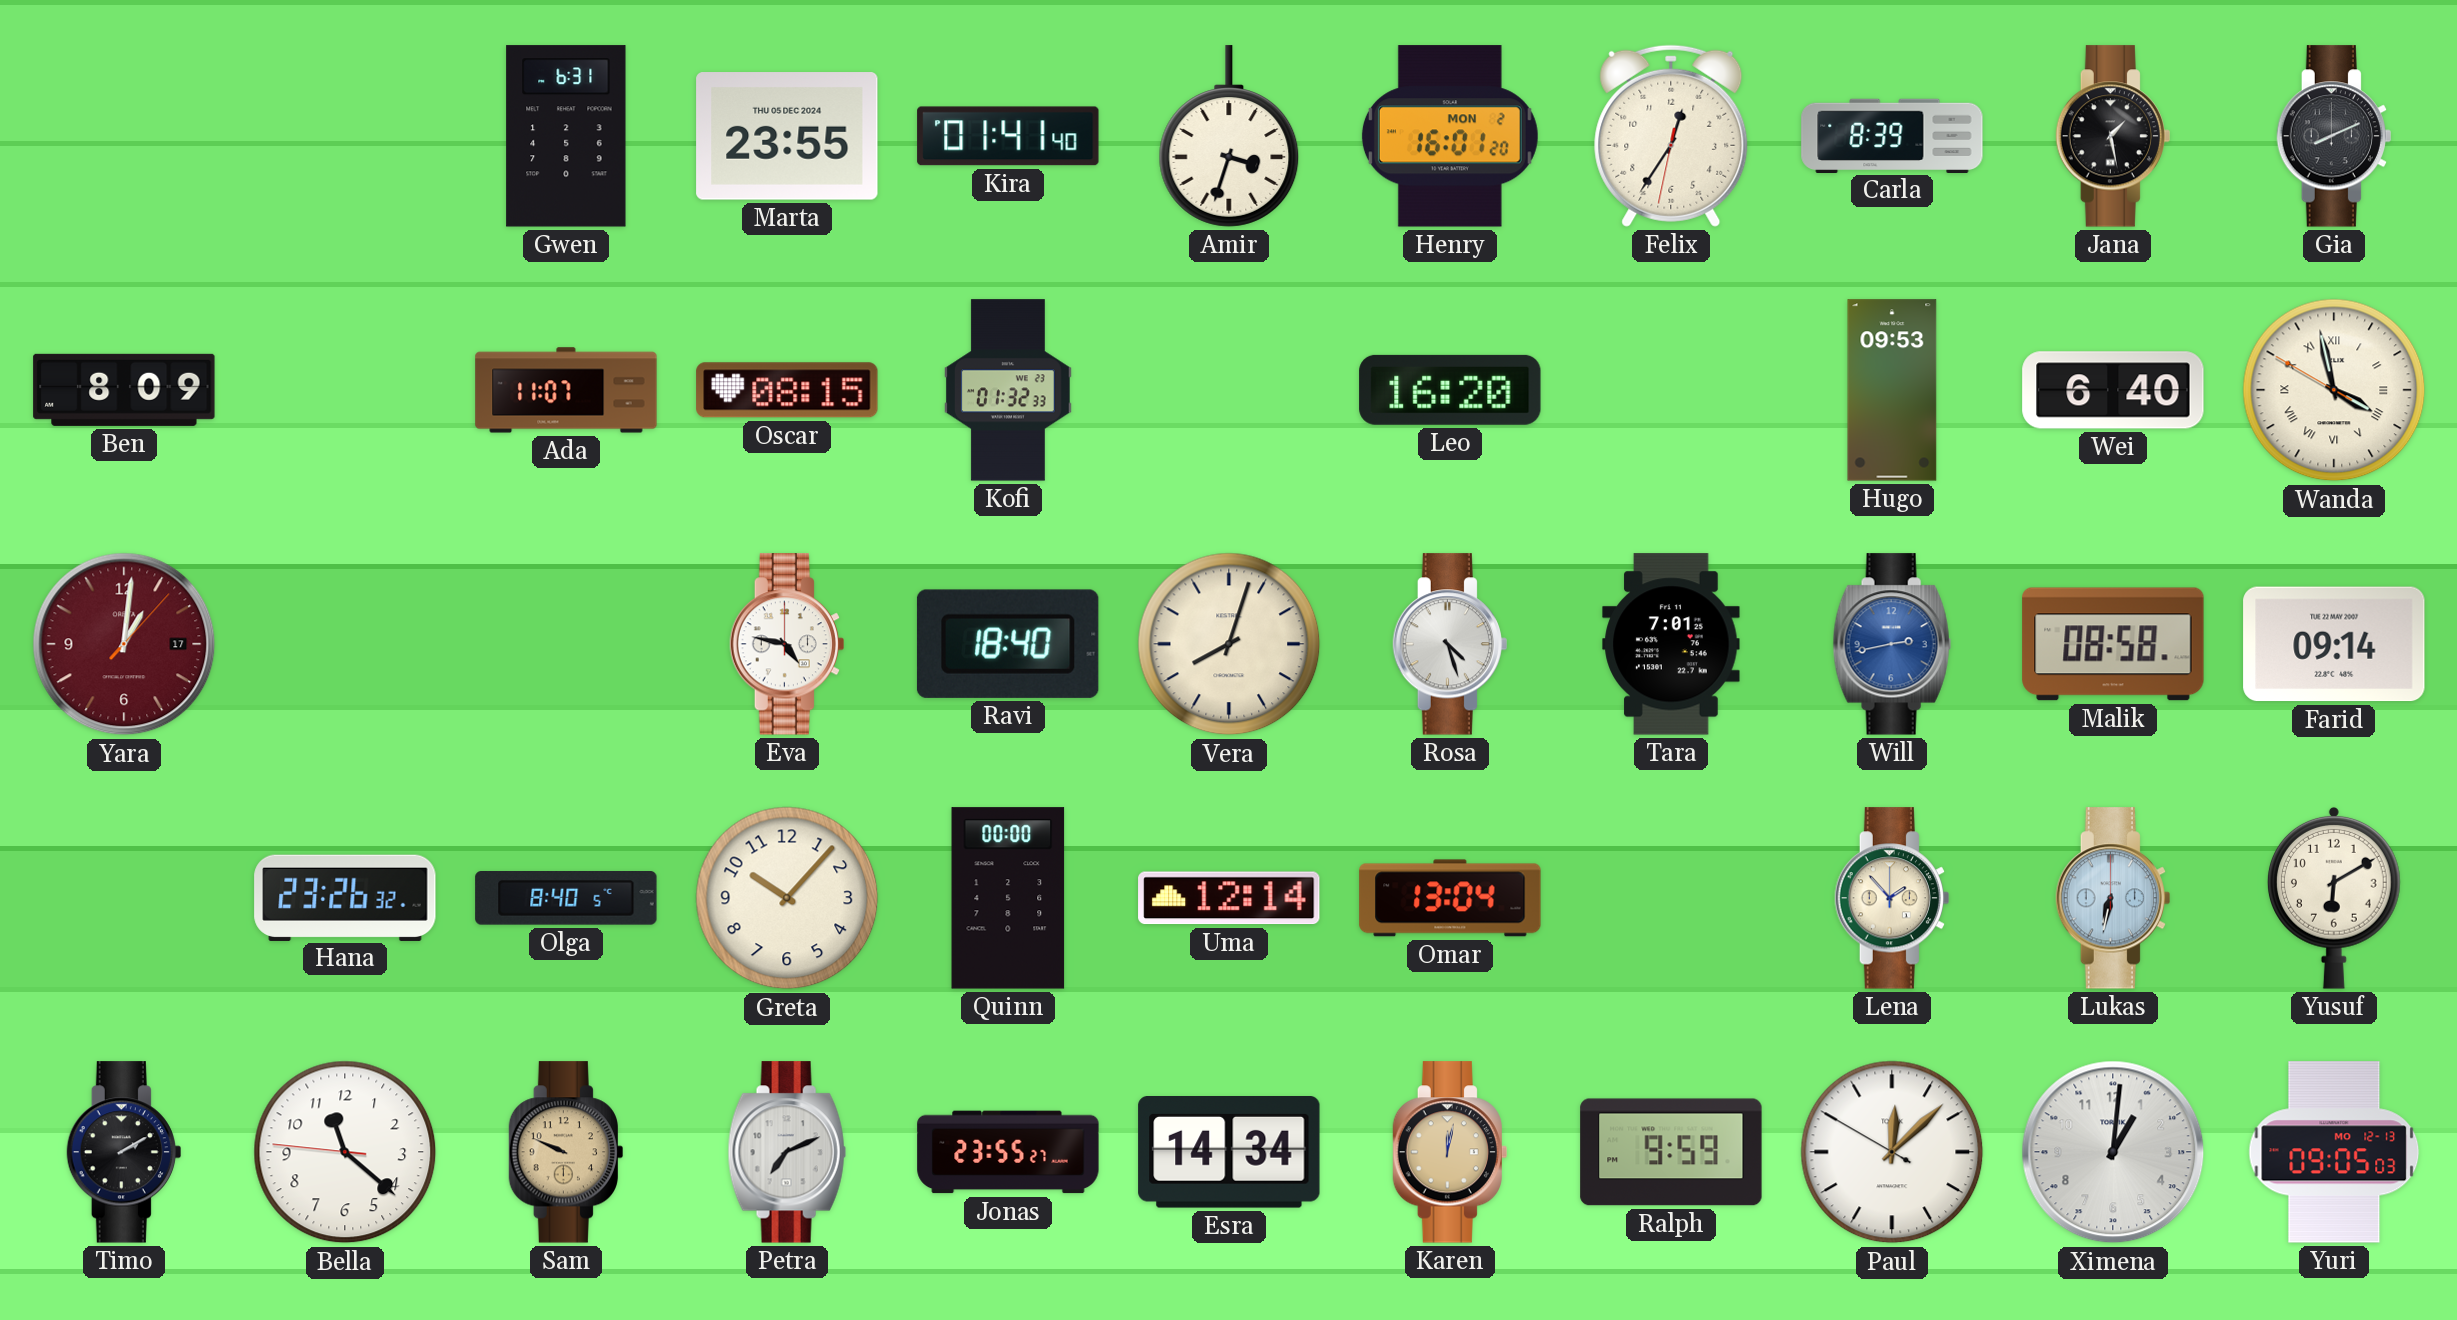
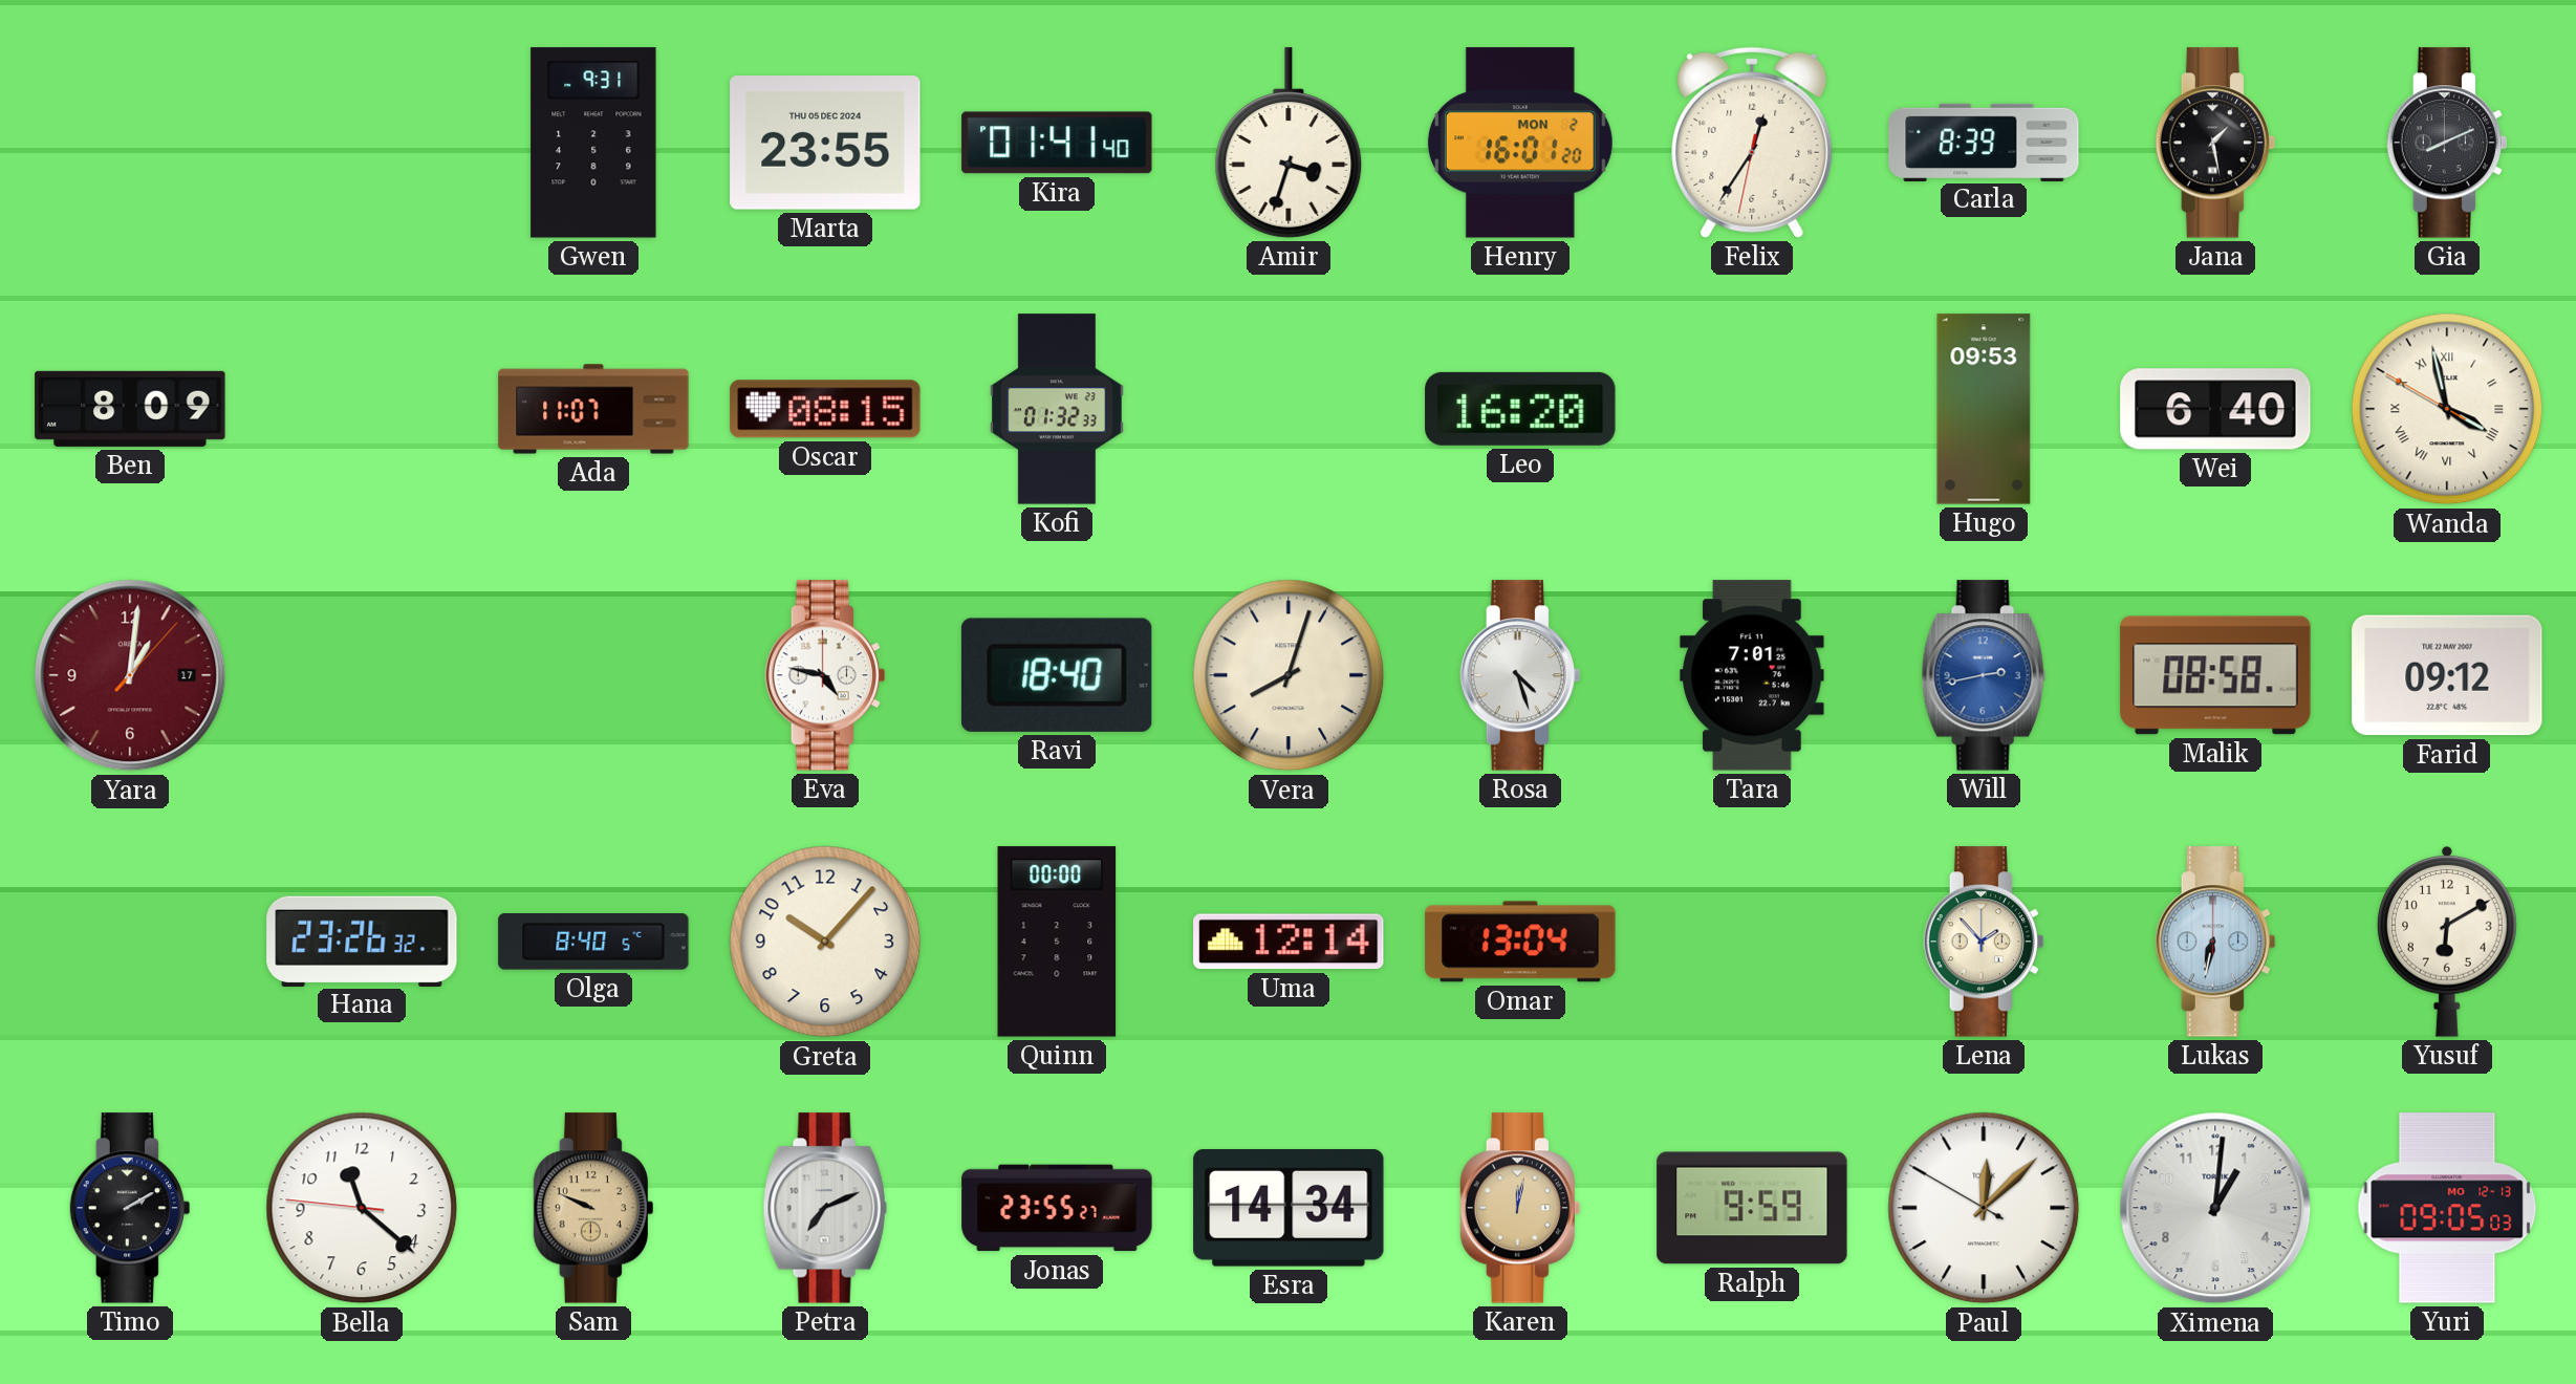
Gwen: 6:31 -> 9:31 (593, 143)
Farid: 09:14 -> 09:12 (2447, 675)
